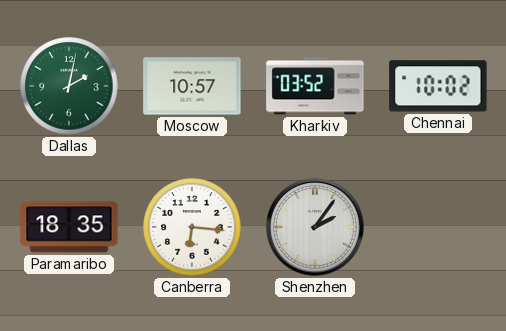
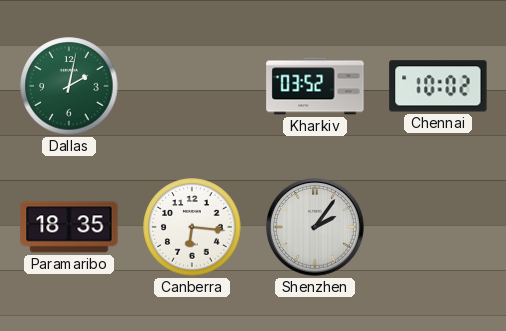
Moscow: 10:57 -> none (192, 86)
